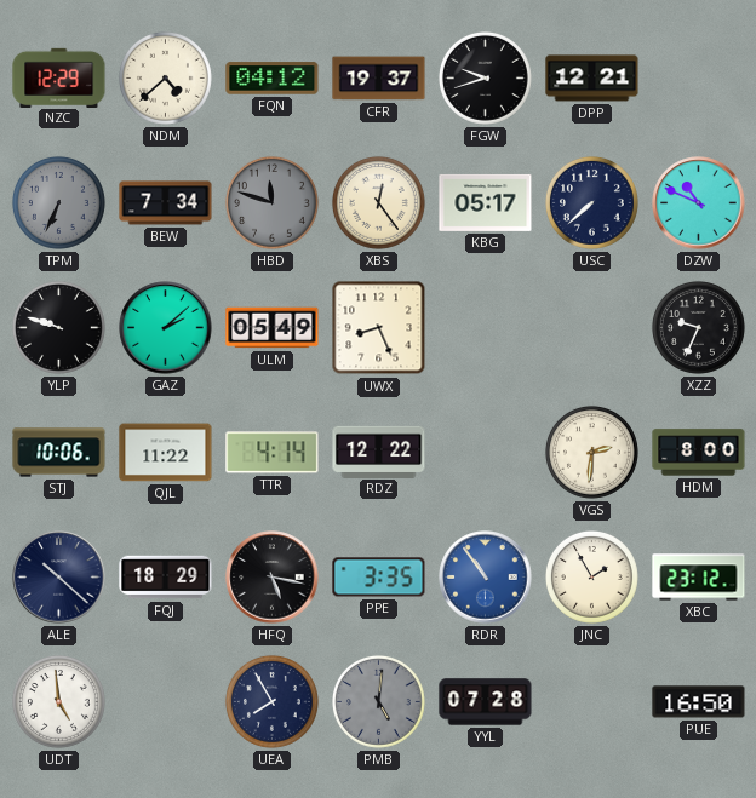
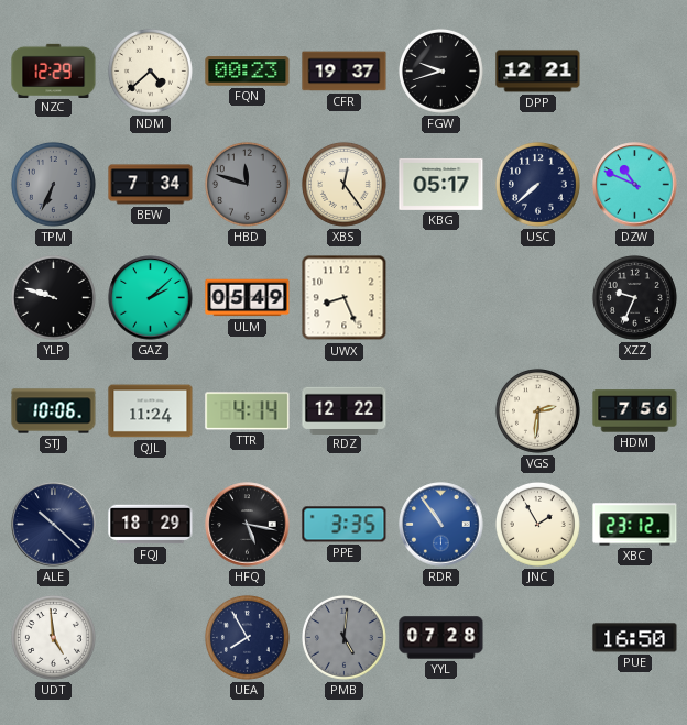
FQN: 04:12 -> 00:23 (248, 72)
QJL: 11:22 -> 11:24 (151, 411)
HDM: 8:00 -> 7:56 (635, 411)
